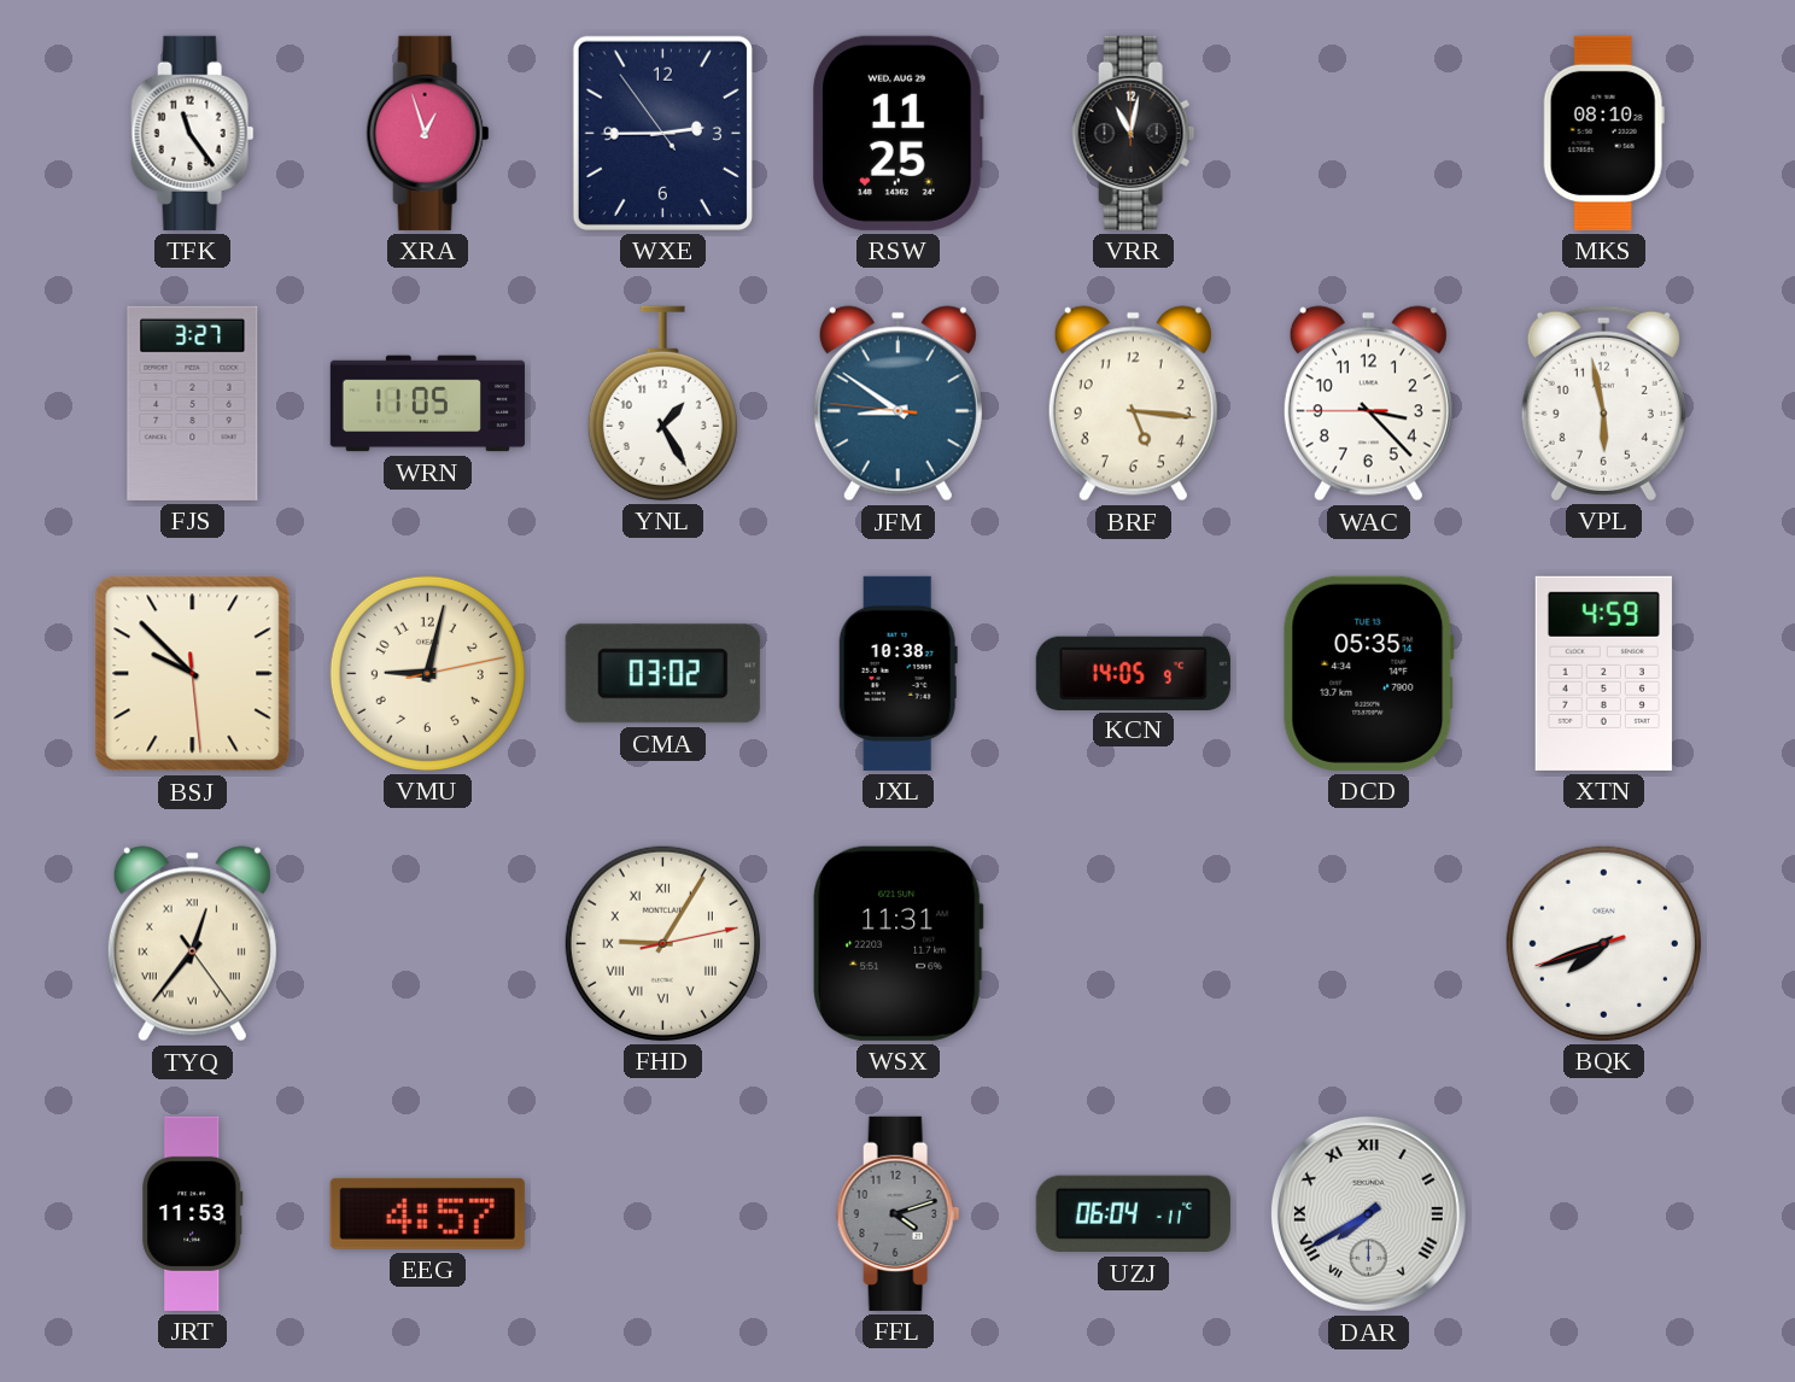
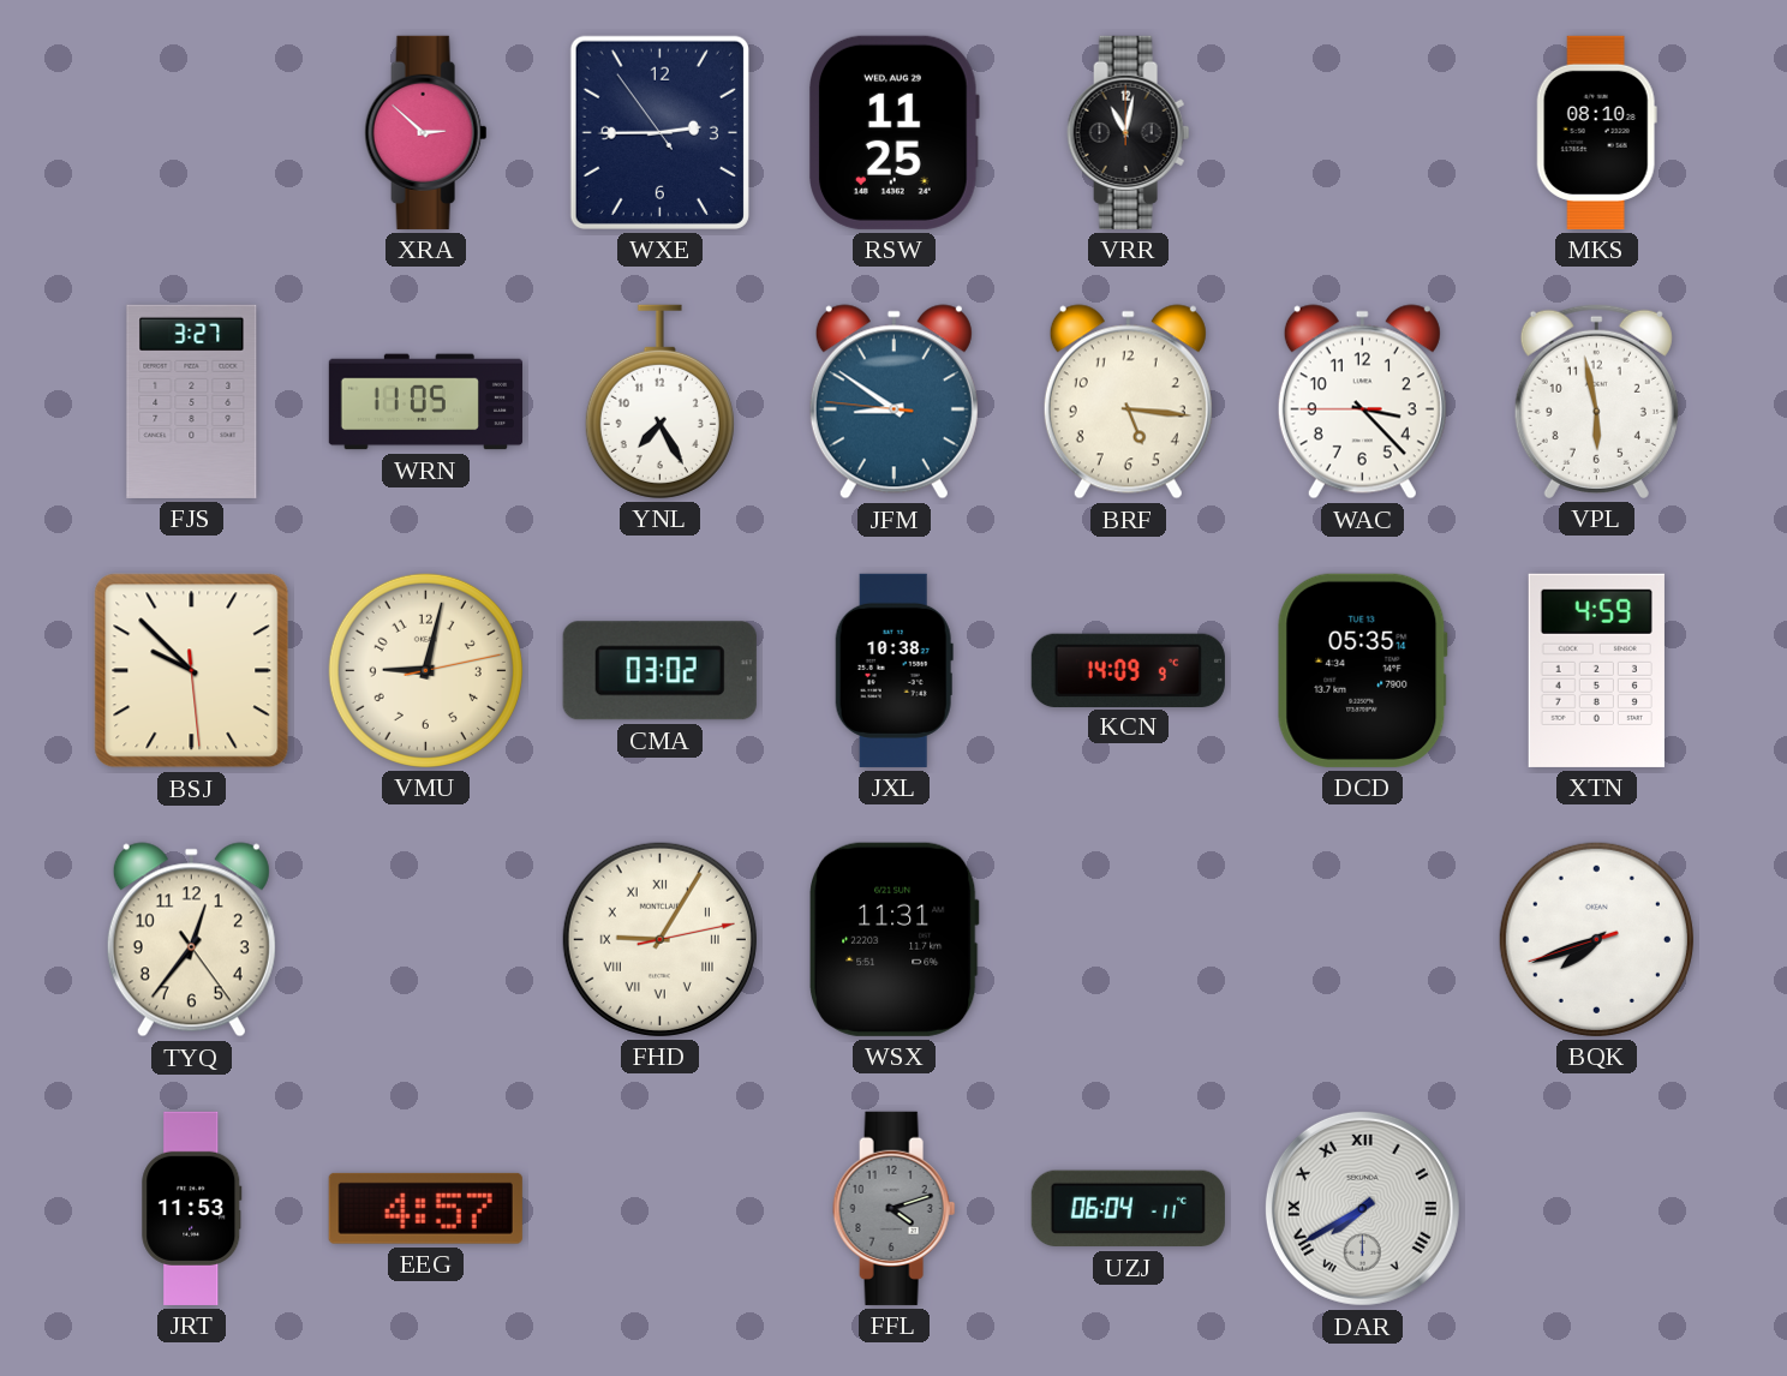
TFK: 11:24 -> none (193, 133)
XRA: 12:57 -> 2:52 (426, 132)
YNL: 1:25 -> 7:25 (659, 401)
KCN: 14:05 -> 14:09 (1128, 670)
TYQ numerals: Roman -> Arabic (191, 940)
